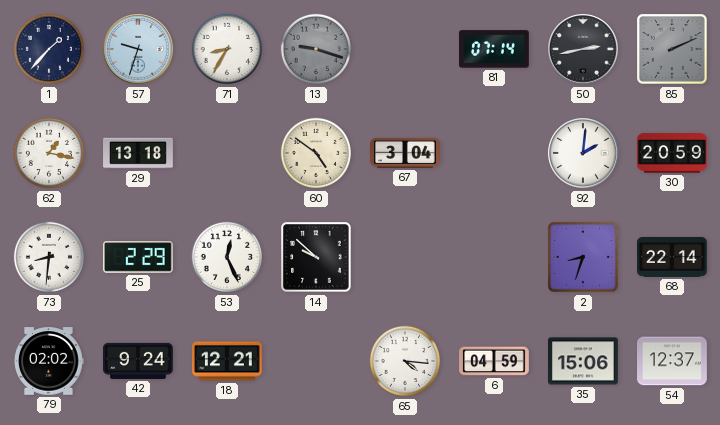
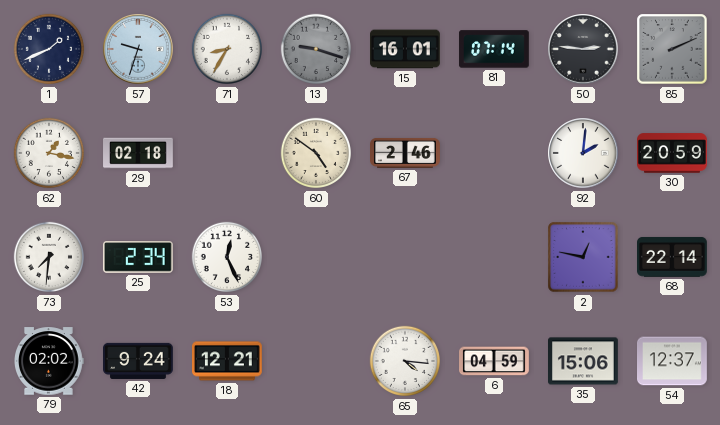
1: 1:37 -> 1:41 (49, 49)
15: none -> 16:01 (406, 49)
50: 2:43 -> 2:46 (583, 49)
29: 13:18 -> 02:18 (138, 153)
67: 3:04 -> 2:46 (406, 153)
73: 8:31 -> 7:31 (49, 257)
25: 2:29 -> 2:34 (138, 258)
14: 9:52 -> none (316, 257)
2: 8:33 -> 12:47 (583, 257)
